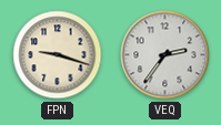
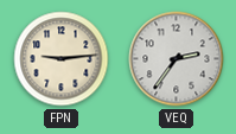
FPN: 9:18 -> 9:14 (62, 59)
